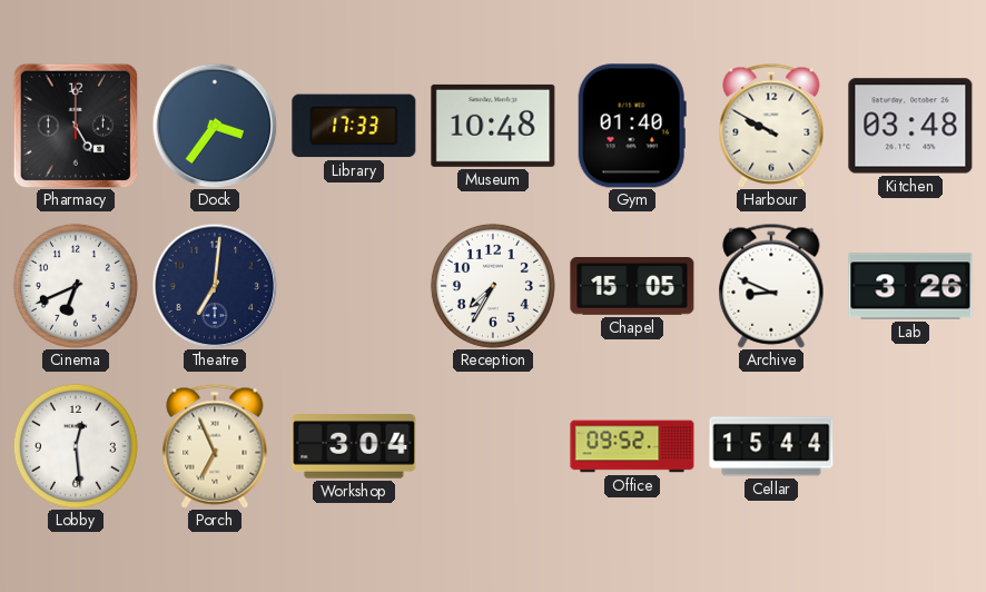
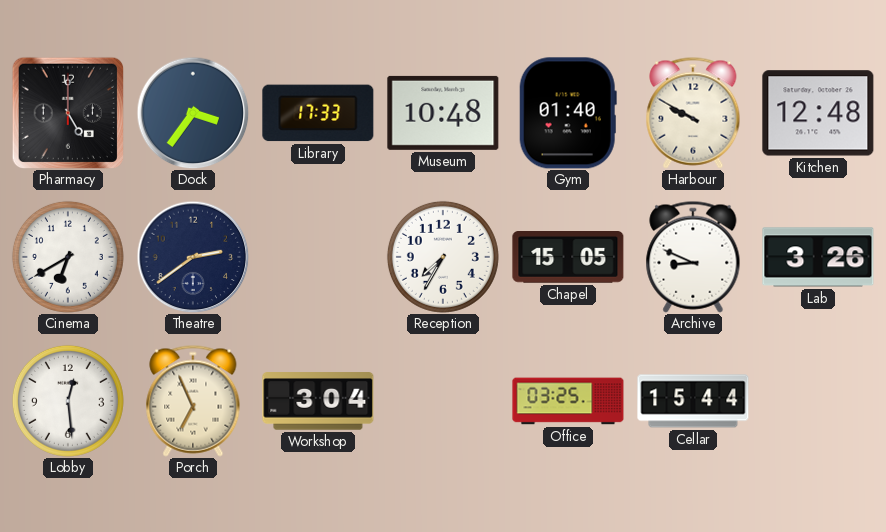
Kitchen: 03:48 -> 12:48 (818, 113)
Cinema: 6:41 -> 6:40 (68, 257)
Theatre: 7:01 -> 2:39 (193, 257)
Office: 09:52 -> 03:25 (568, 401)
